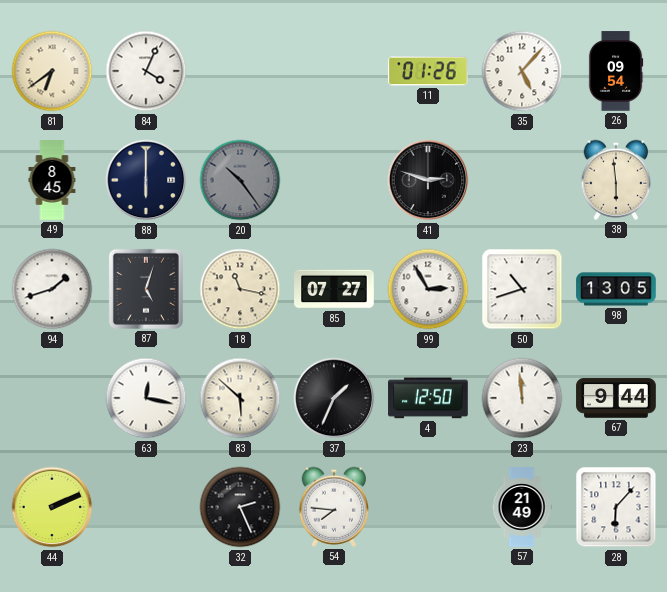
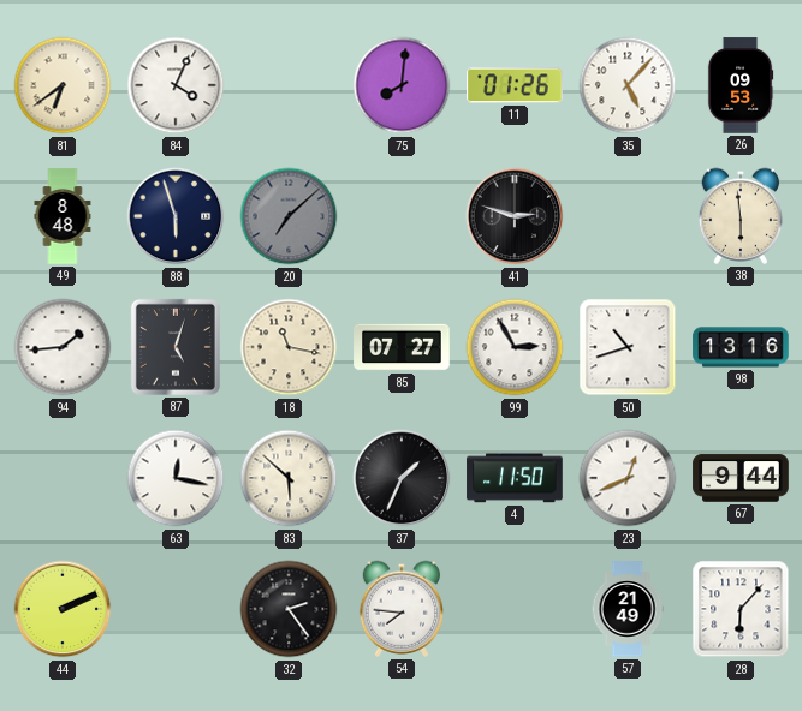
75: none -> 8:01 (402, 85)
26: 09:54 -> 09:53 (741, 85)
49: 8:45 -> 8:48 (63, 216)
88: 6:00 -> 5:57 (176, 216)
20: 10:24 -> 7:08 (289, 216)
94: 1:42 -> 1:44 (63, 347)
98: 13:05 -> 13:16 (741, 347)
4: 12:50 -> 11:50 (515, 478)
23: 11:59 -> 12:41 (628, 478)
32: 2:26 -> 2:24 (289, 609)
